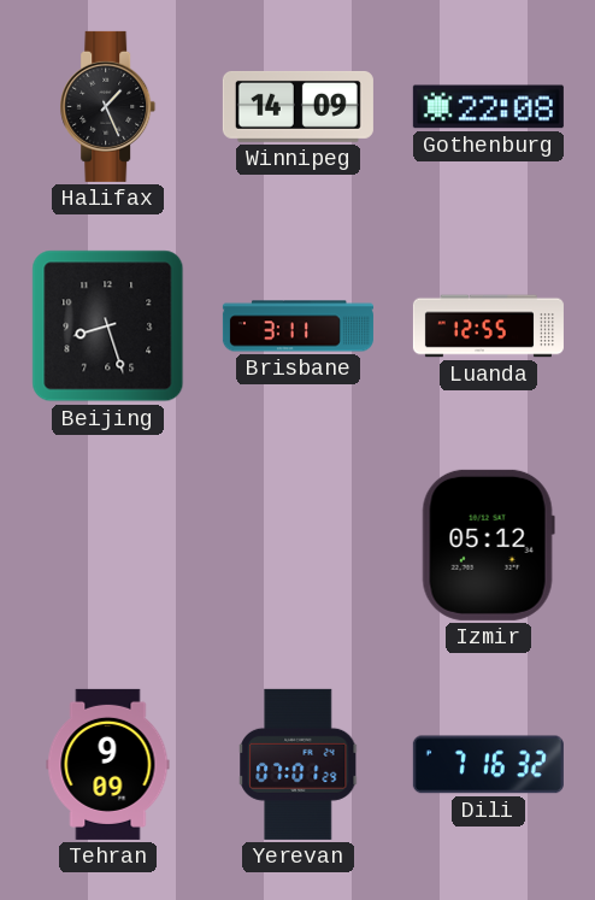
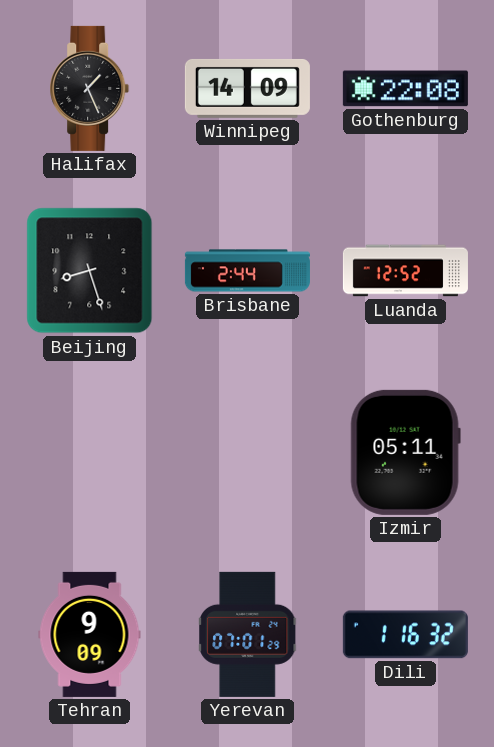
Brisbane: 3:11 -> 2:44 (247, 271)
Luanda: 12:55 -> 12:52 (405, 271)
Izmir: 05:12 -> 05:11 (405, 452)
Dili: 7:16 -> 1:16 (405, 635)
